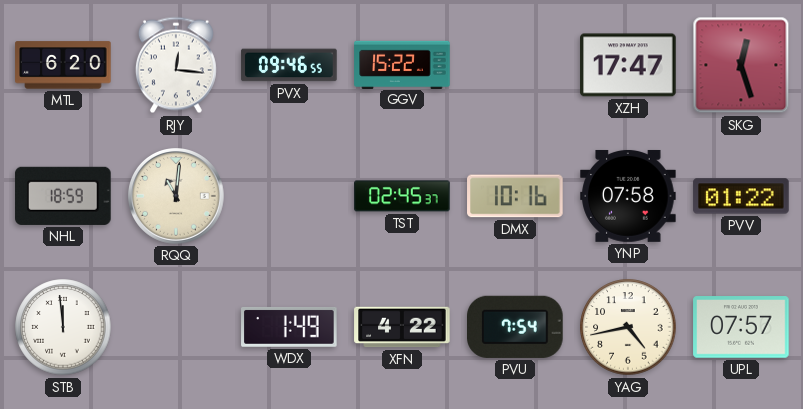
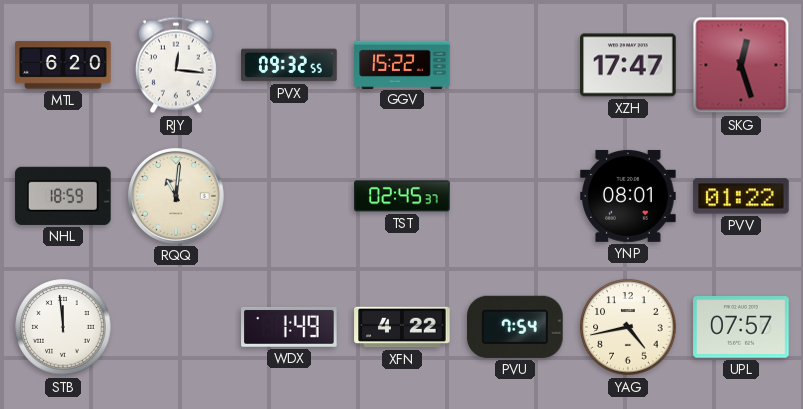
PVX: 09:46 -> 09:32 (289, 65)
DMX: 10:16 -> none (515, 196)
YNP: 07:58 -> 08:01 (628, 196)
